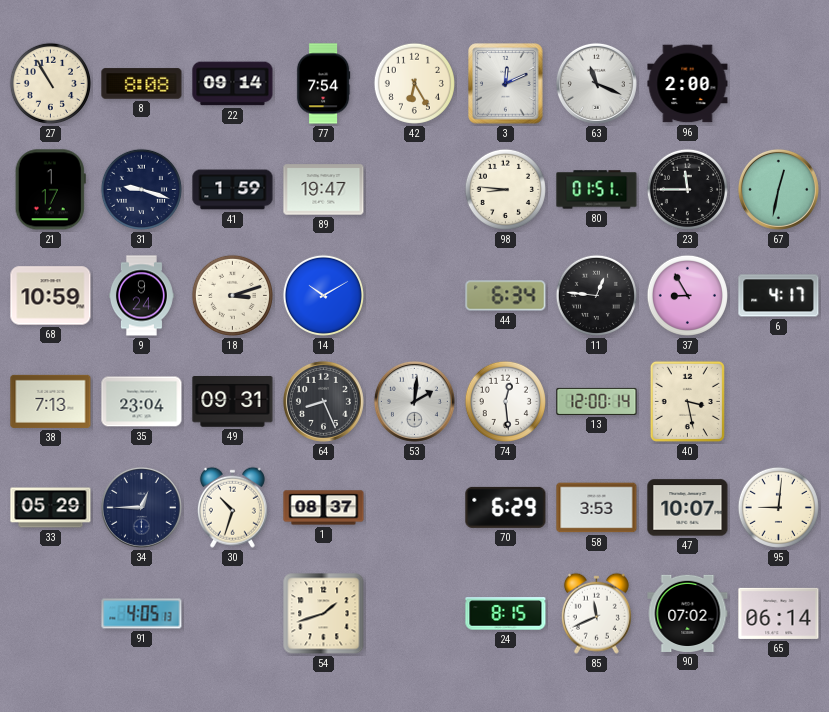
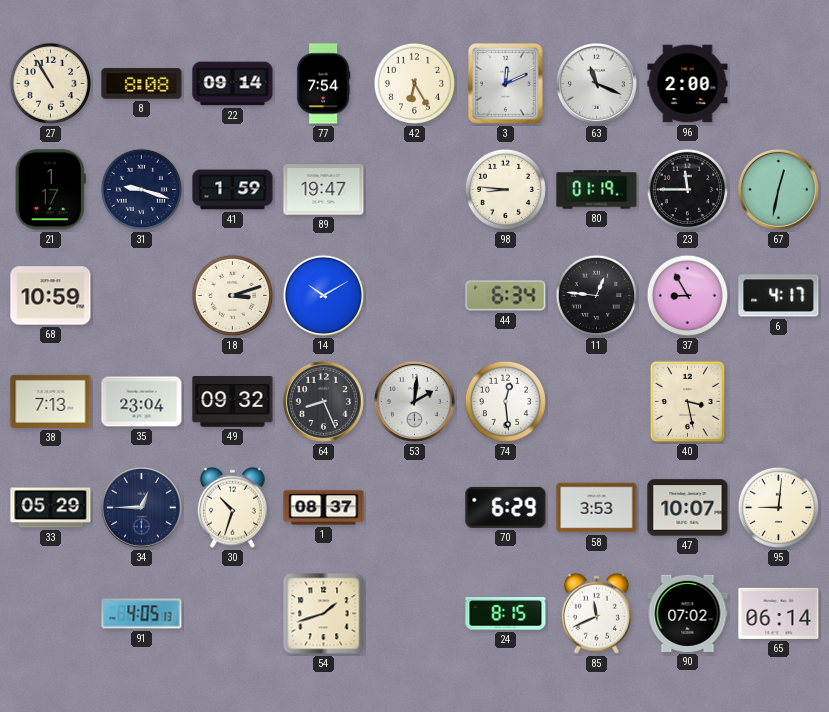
80: 01:51 -> 01:19 (597, 190)
9: 9:24 -> none (141, 296)
49: 09:31 -> 09:32 (233, 402)
13: 12:00 -> none (597, 401)
